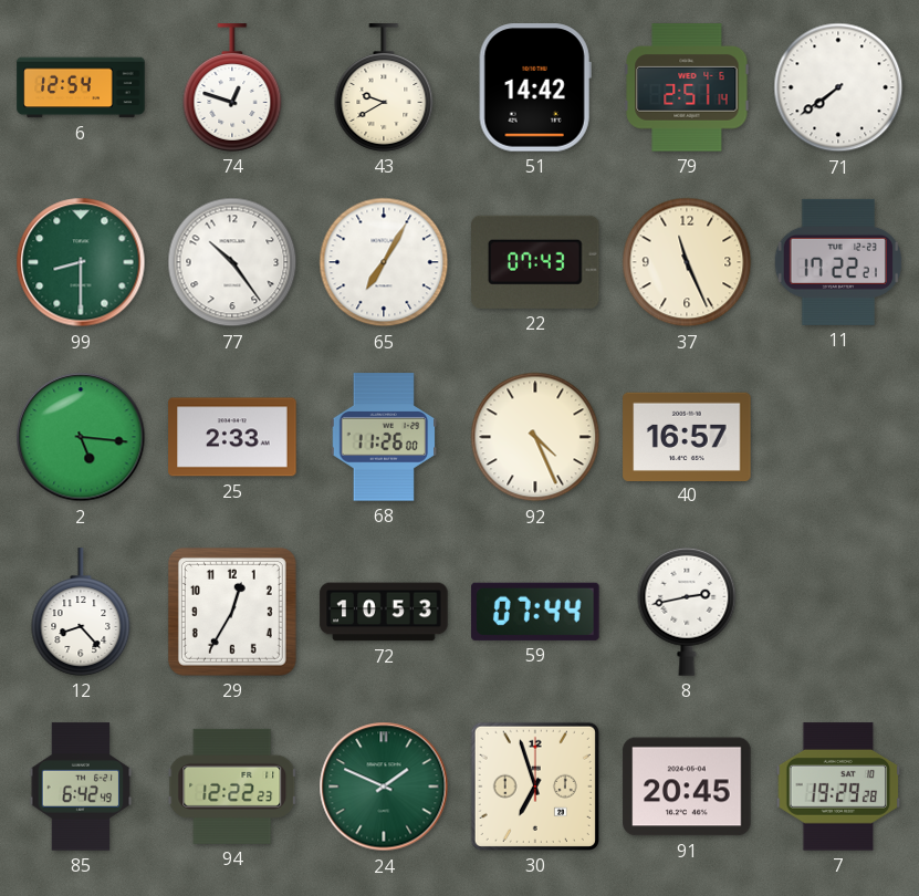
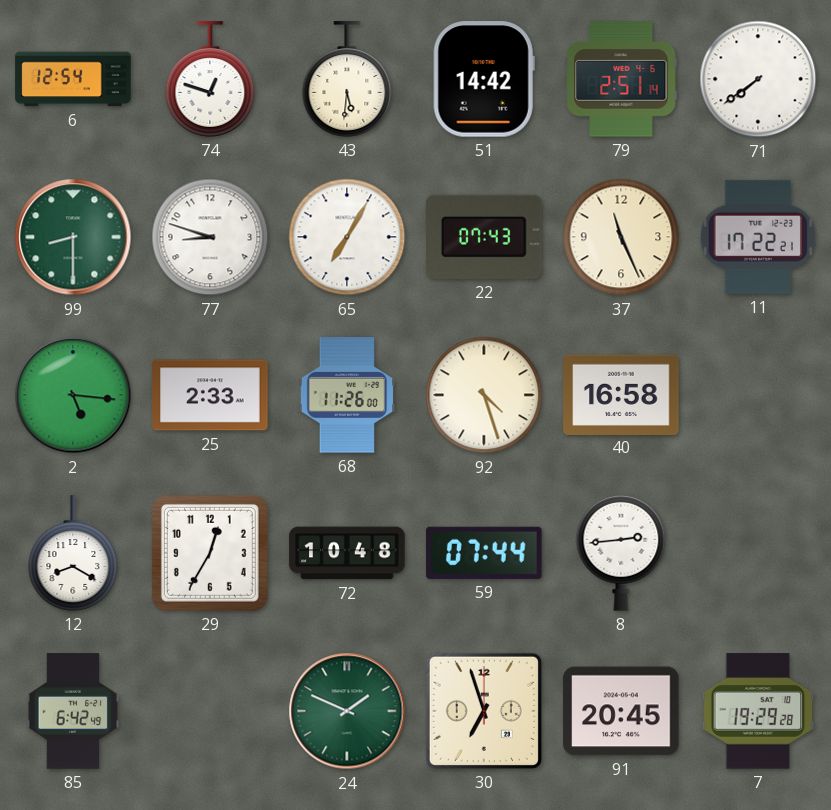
43: 9:40 -> 5:31 (347, 79)
77: 10:24 -> 8:48 (210, 237)
92: 4:26 -> 4:27 (484, 395)
40: 16:57 -> 16:58 (621, 394)
12: 8:23 -> 8:20 (73, 553)
72: 10:53 -> 10:48 (347, 553)
8: 2:43 -> 2:44 (621, 553)
94: 12:22 -> none (232, 786)
